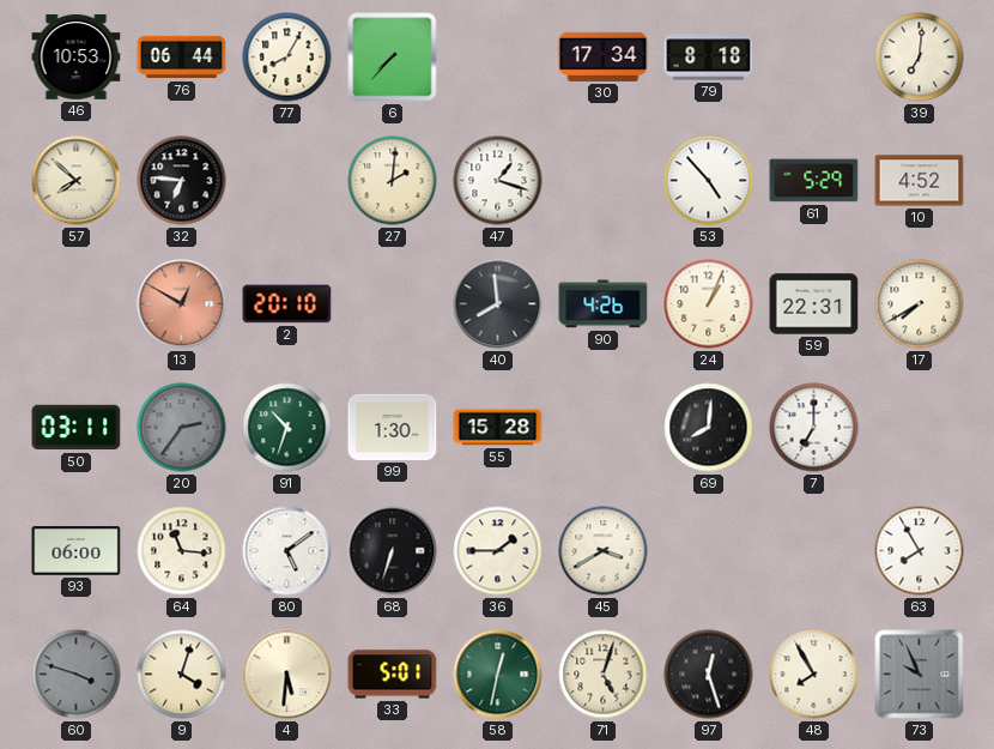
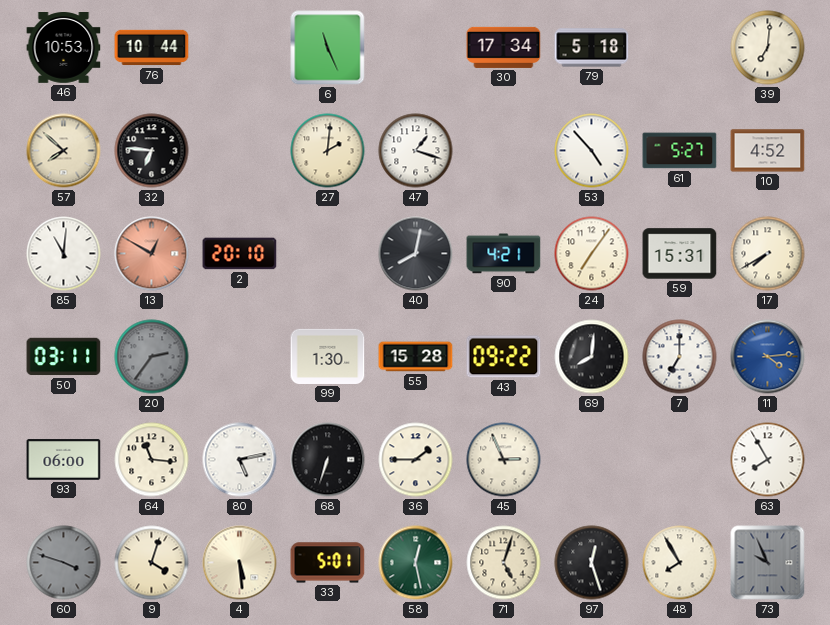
76: 06:44 -> 10:44 (152, 48)
77: 8:05 -> none (287, 58)
6: 7:37 -> 11:26 (328, 48)
79: 8:18 -> 5:18 (592, 48)
61: 5:29 -> 5:27 (680, 151)
85: none -> 11:01 (64, 254)
40: 7:59 -> 8:02 (416, 254)
90: 4:26 -> 4:21 (504, 254)
24: 1:04 -> 7:06 (592, 254)
59: 22:31 -> 15:31 (680, 254)
91: 10:33 -> none (287, 428)
43: none -> 09:22 (504, 357)
11: none -> 4:14 (768, 357)
80: 5:09 -> 5:13 (240, 460)
45: 3:40 -> 2:56 (504, 460)
4: 5:31 -> 5:29 (240, 563)
58: 12:32 -> 12:28 (416, 563)
